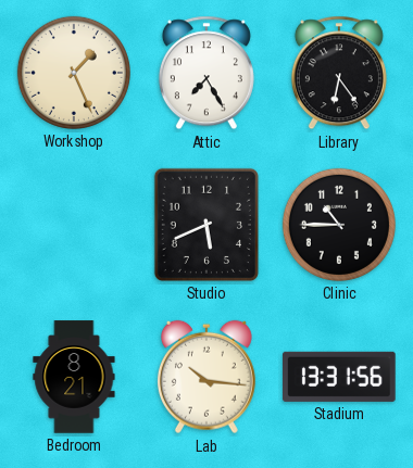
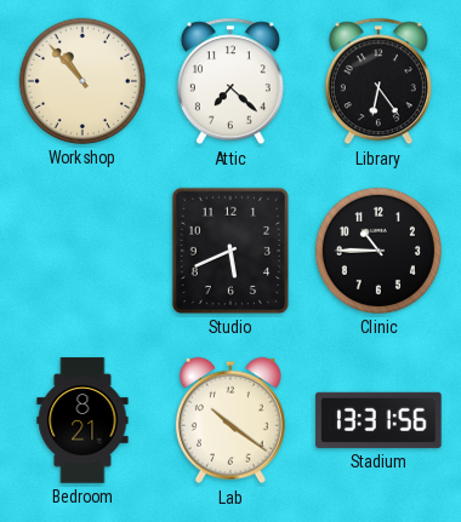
Workshop: 1:26 -> 10:53 (82, 81)
Attic: 7:25 -> 7:22 (231, 81)
Lab: 10:16 -> 10:21 (231, 420)
